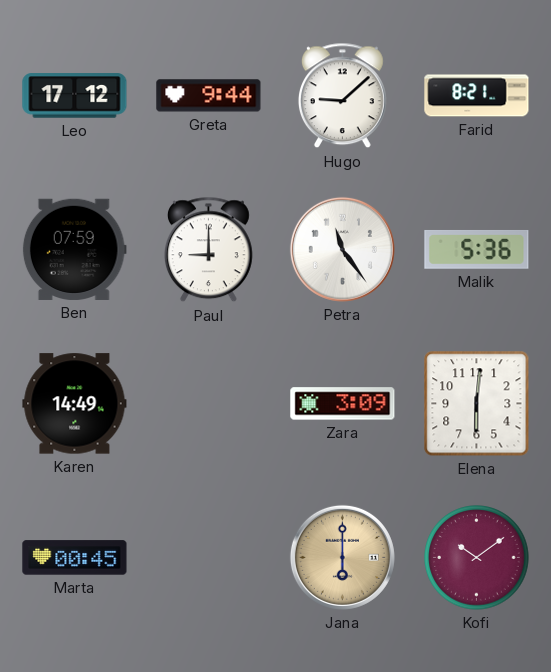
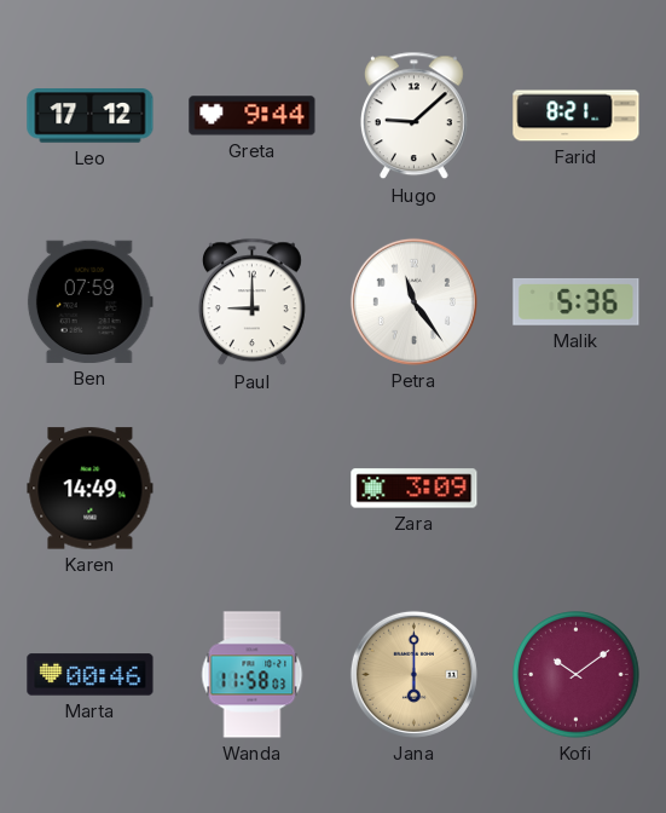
Elena: 6:01 -> none (477, 404)
Marta: 00:45 -> 00:46 (91, 675)
Wanda: none -> 11:58 (253, 675)
